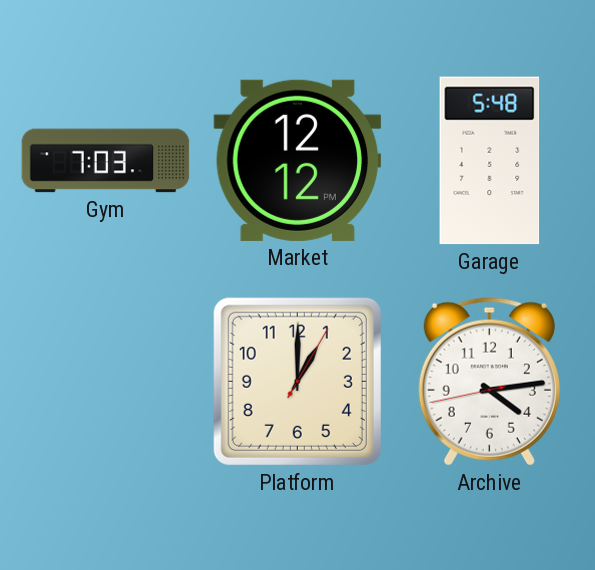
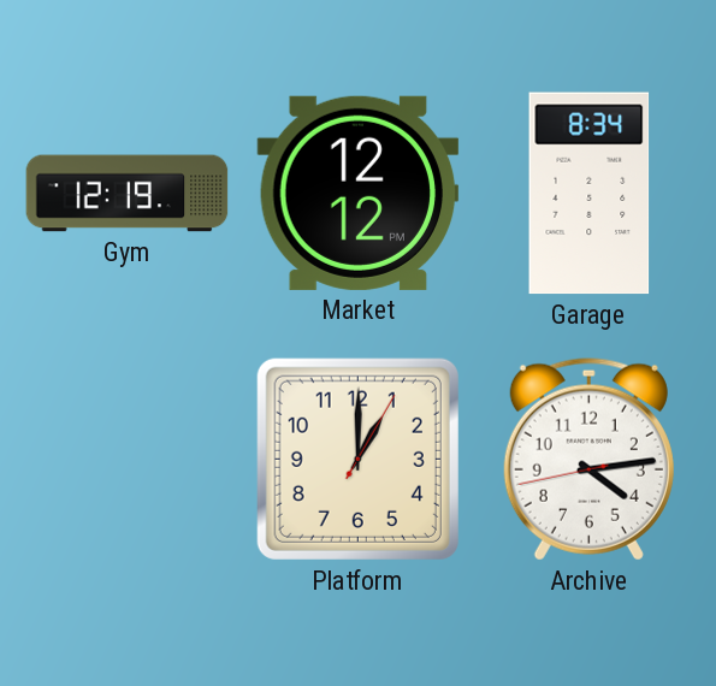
Gym: 7:03 -> 12:19 (128, 194)
Garage: 5:48 -> 8:34 (590, 194)
